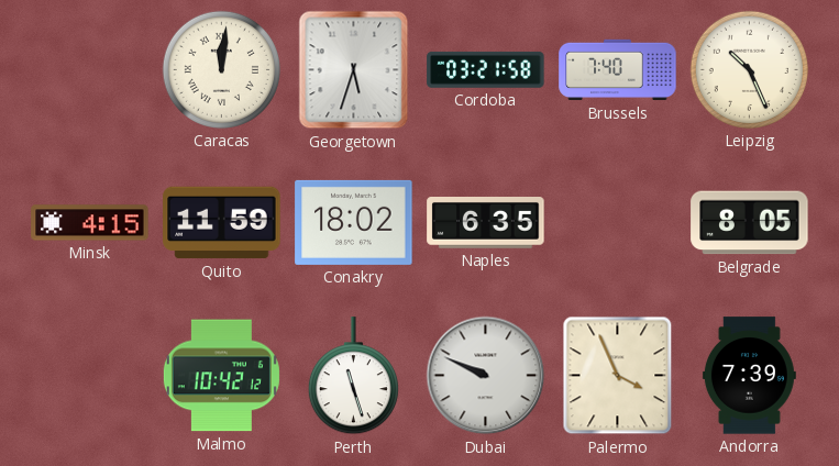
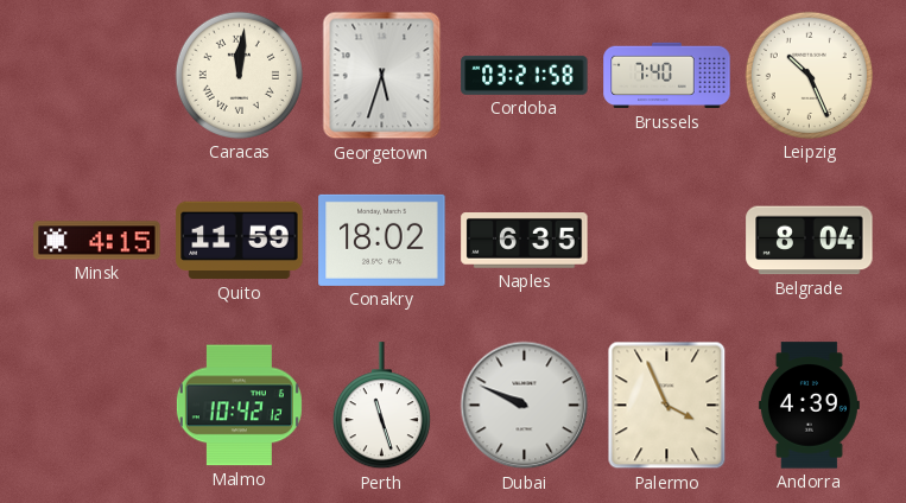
Belgrade: 8:05 -> 8:04 (810, 241)
Andorra: 7:39 -> 4:39 (809, 406)
